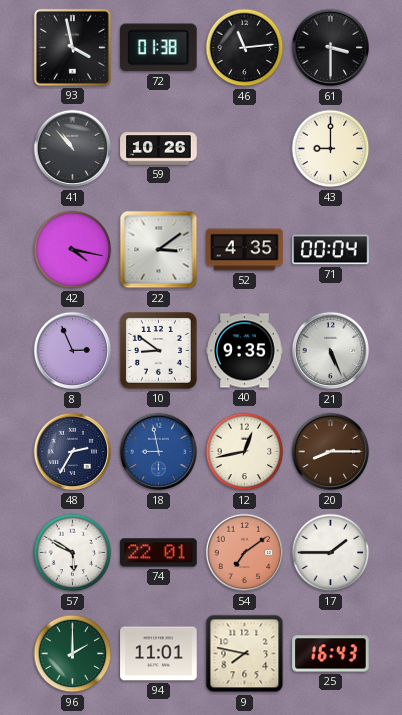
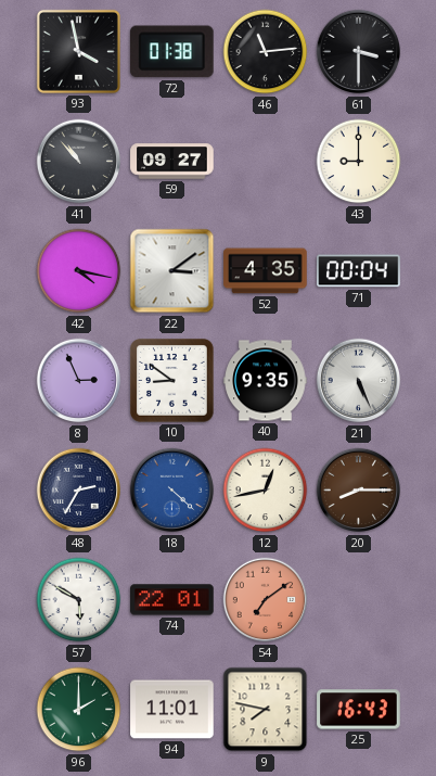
59: 10:26 -> 09:27 (172, 162)
18: 8:58 -> 4:22 (172, 491)
17: 1:45 -> none (331, 553)
